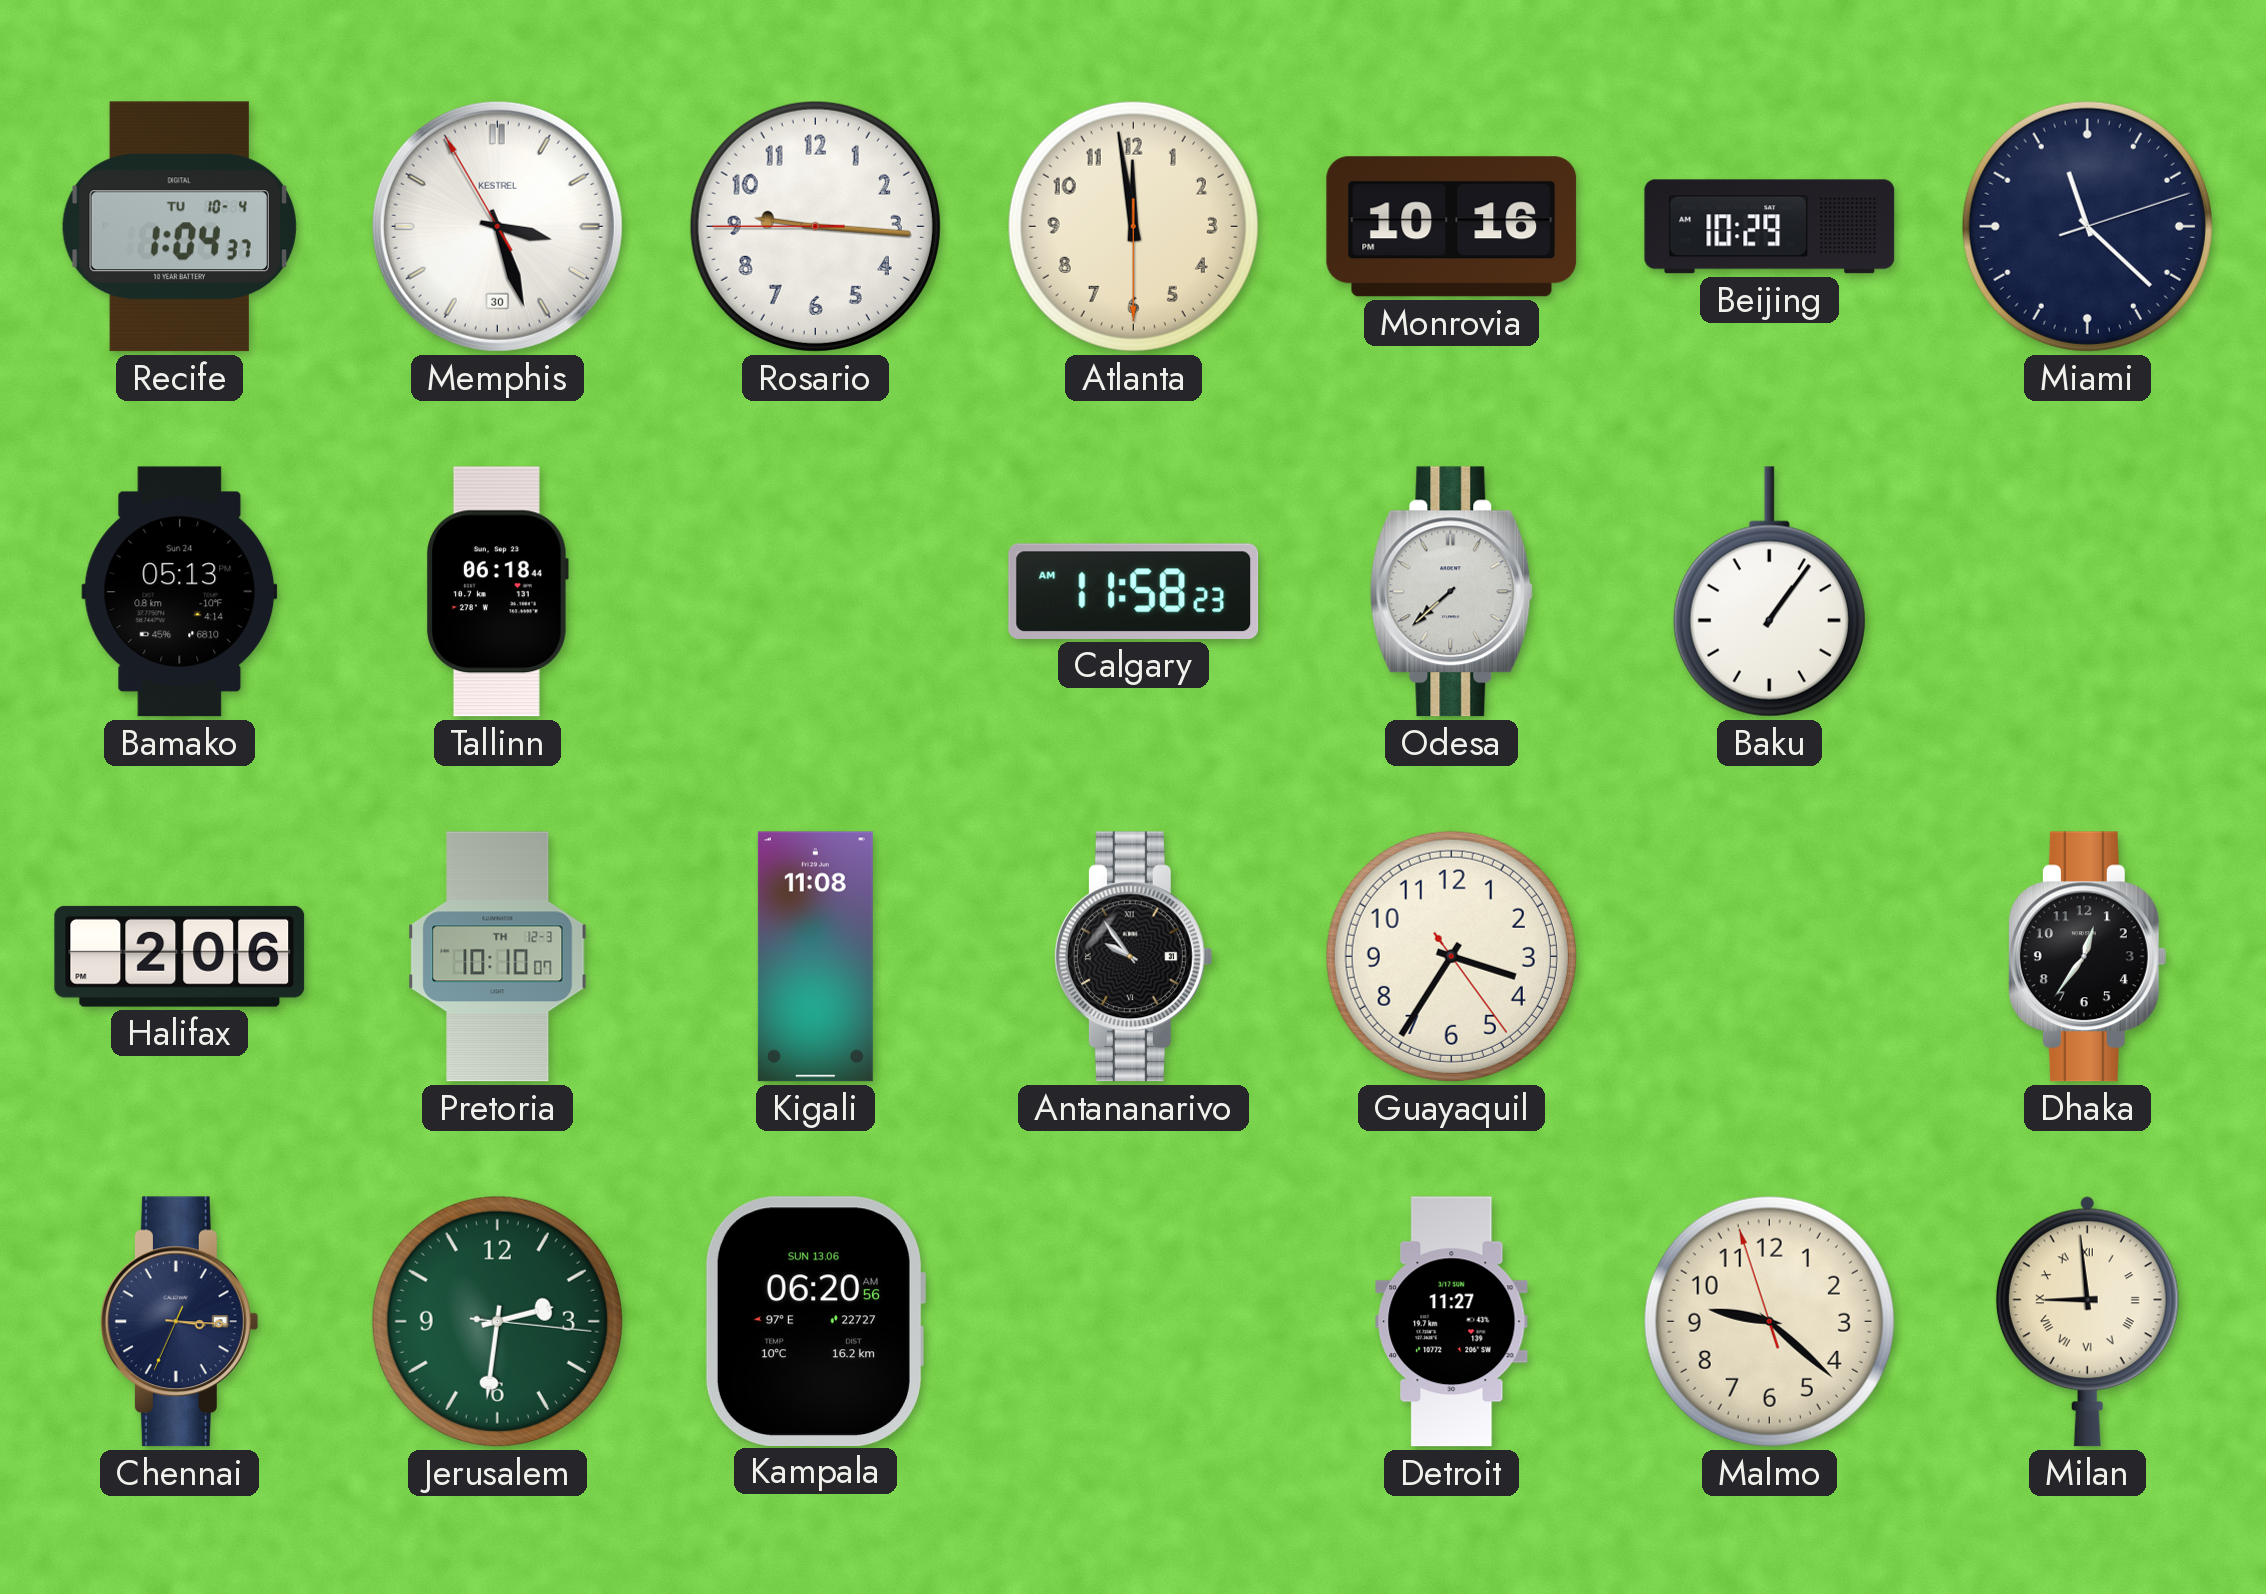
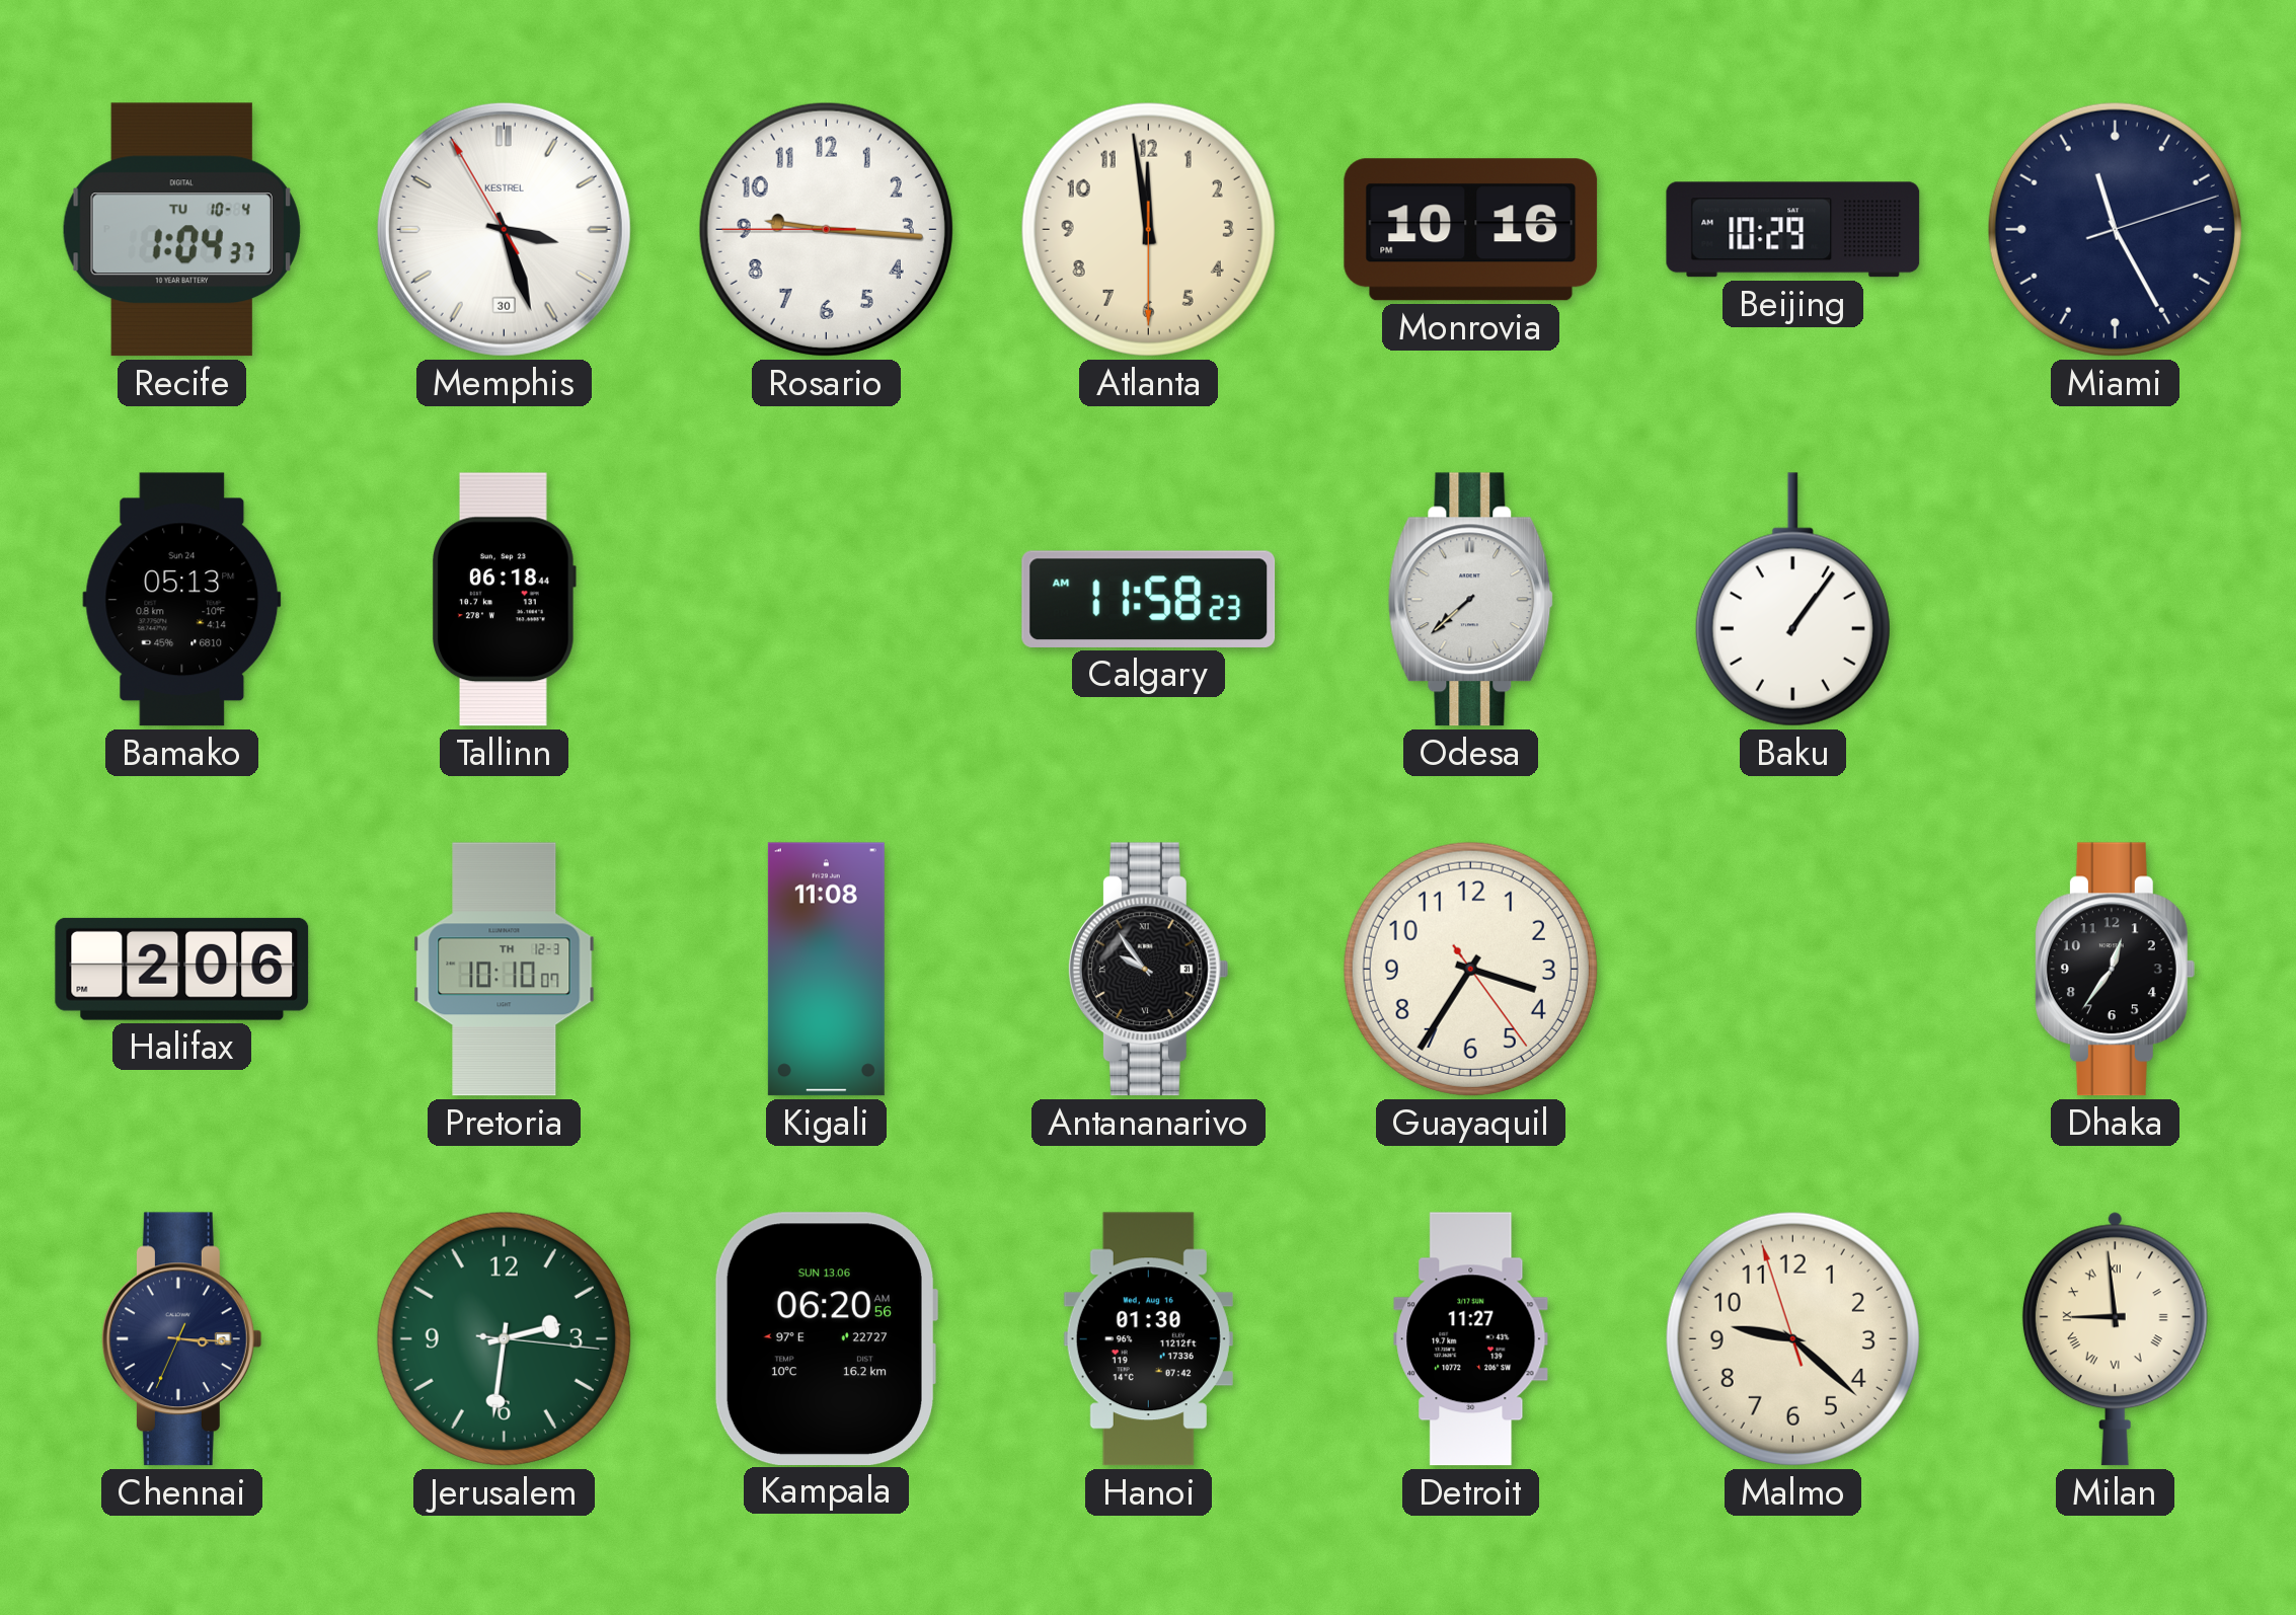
Miami: 11:22 -> 11:25 (2115, 229)
Hanoi: none -> 01:30 (1148, 1339)
